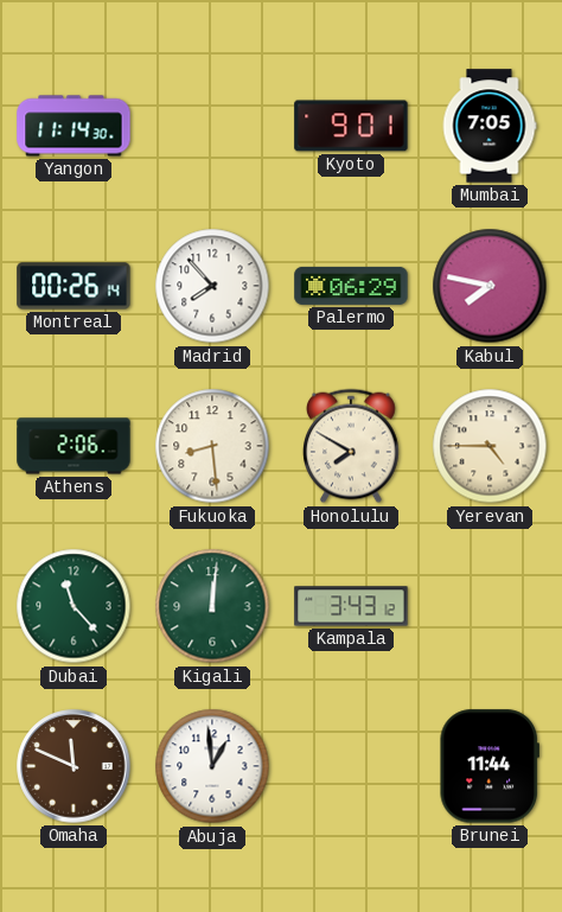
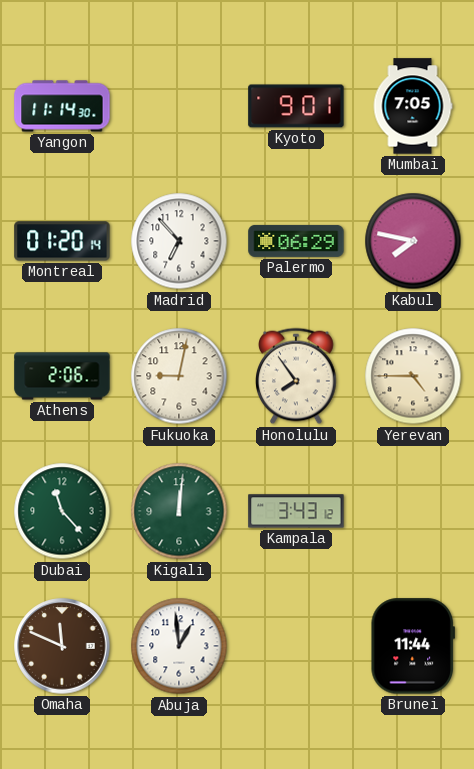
Montreal: 00:26 -> 01:20 (62, 241)
Madrid: 7:53 -> 6:53 (179, 241)
Fukuoka: 8:29 -> 9:02 (179, 376)
Honolulu: 7:50 -> 7:54 (297, 376)
